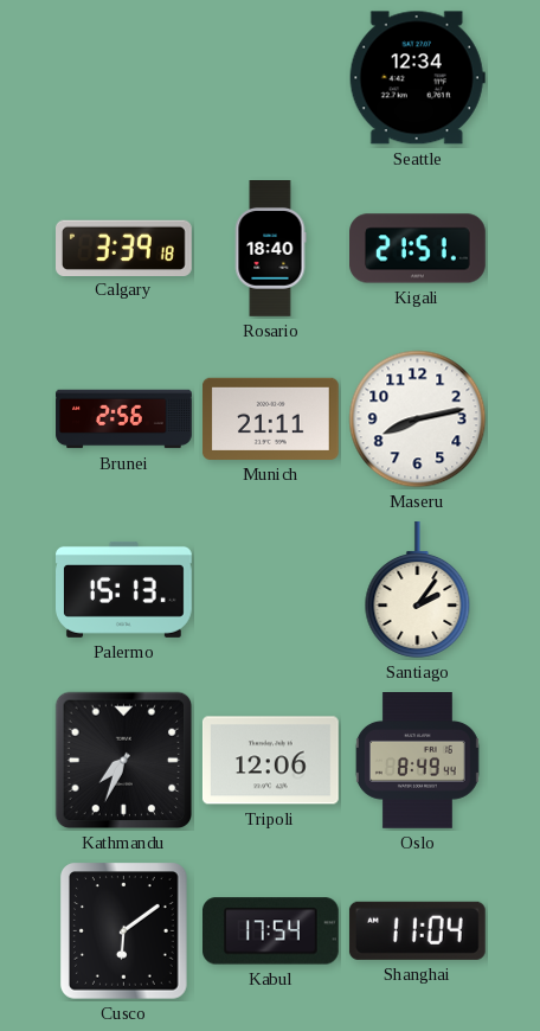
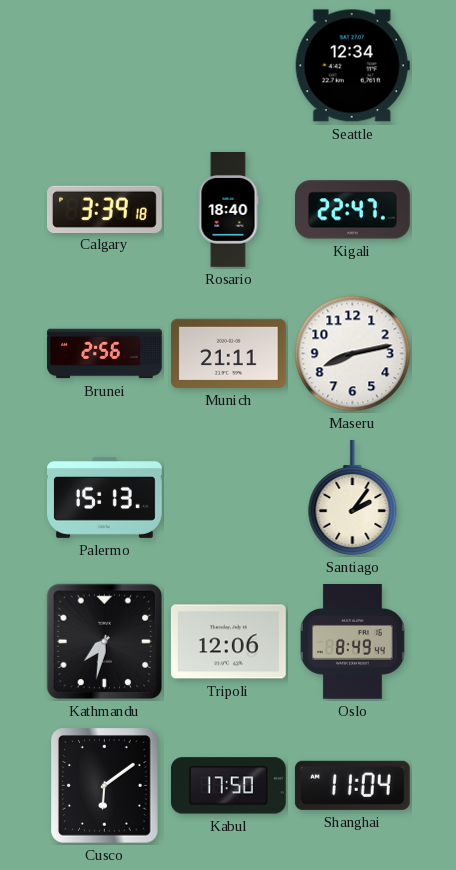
Kigali: 21:51 -> 22:47 (353, 210)
Kathmandu: 7:34 -> 7:32 (105, 642)
Kabul: 17:54 -> 17:50 (228, 786)
